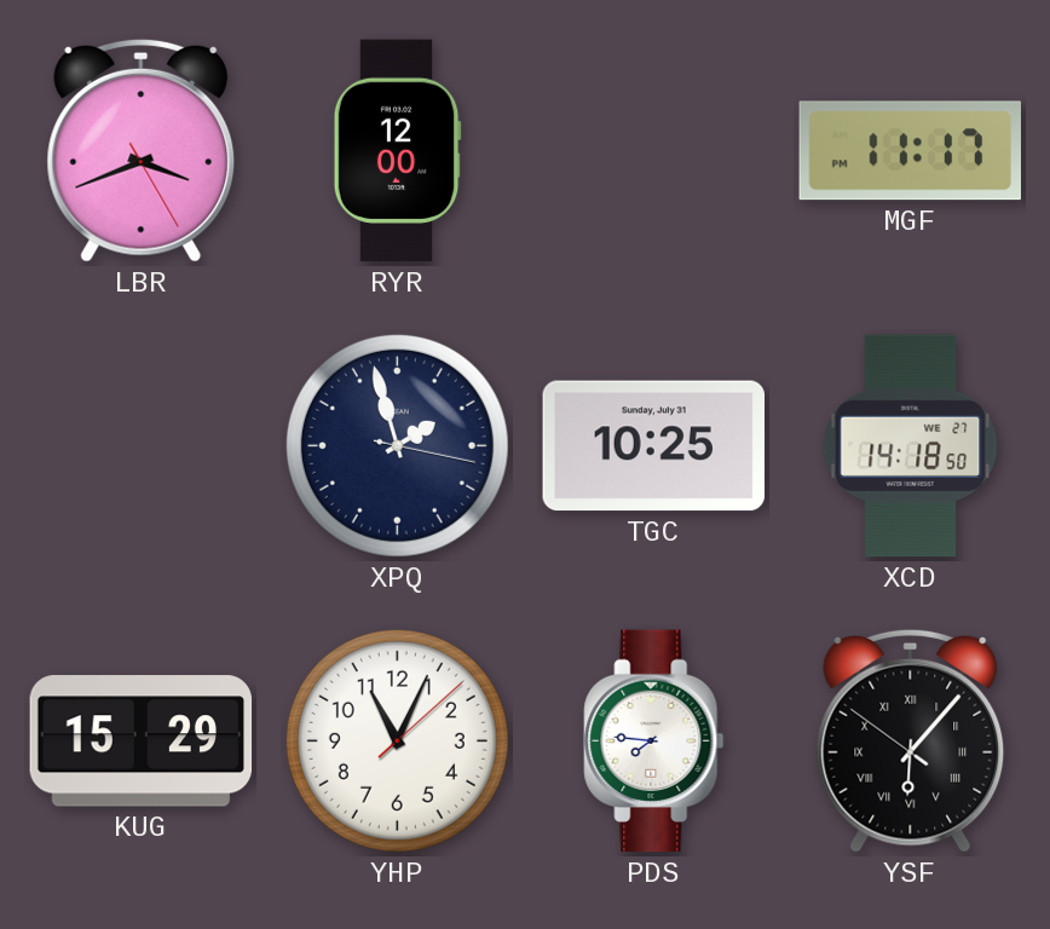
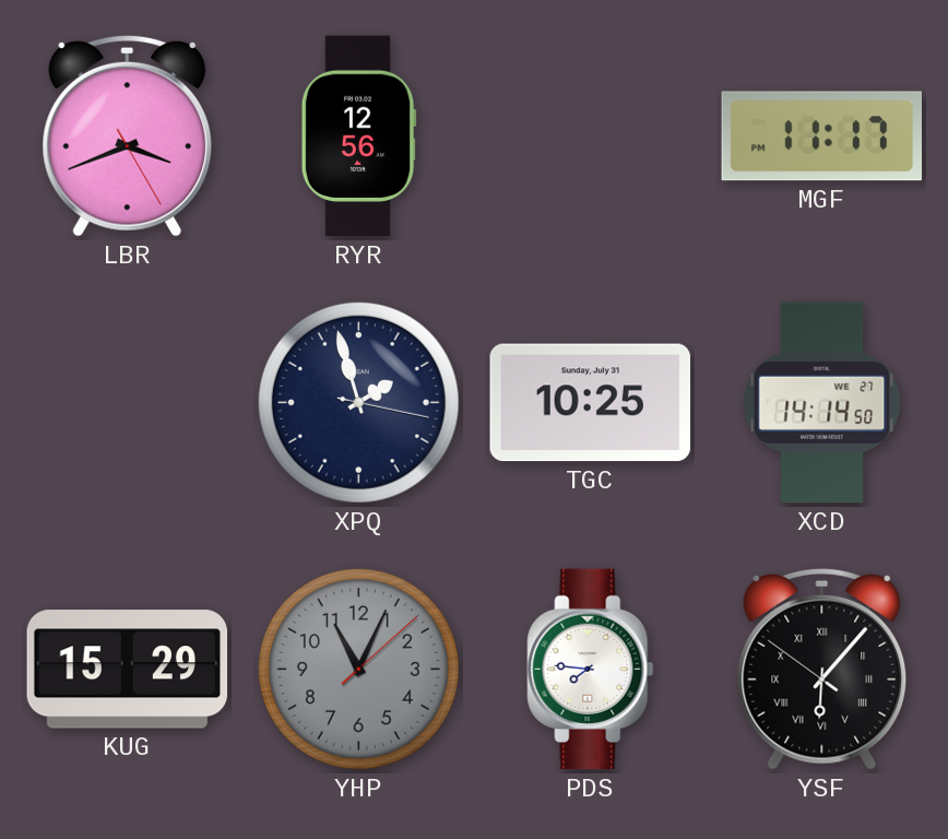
RYR: 12:00 -> 12:56 (358, 137)
XCD: 14:18 -> 14:14 (822, 403)
YHP dial: white -> grey (358, 669)
